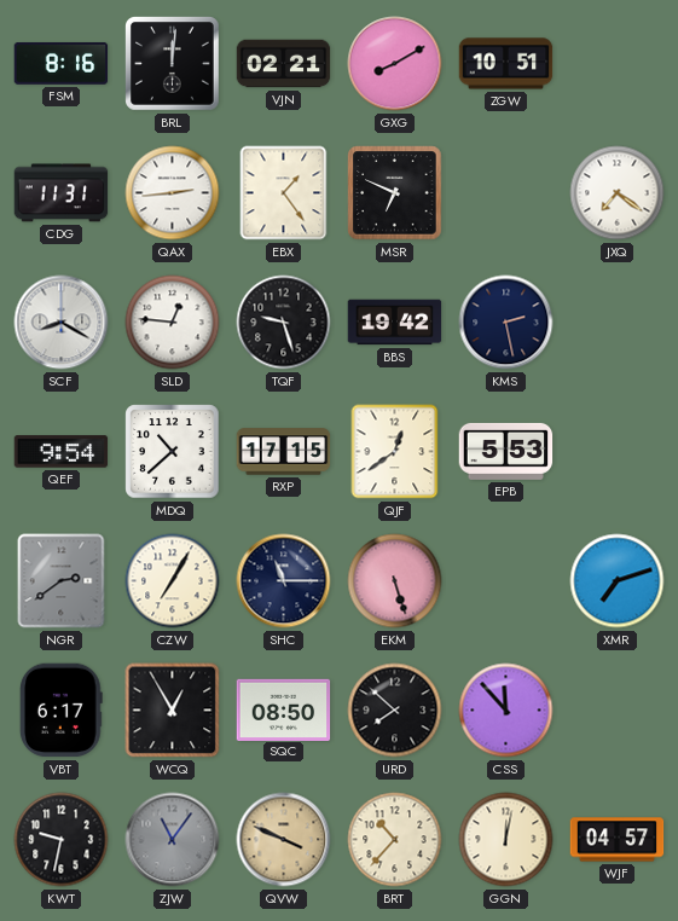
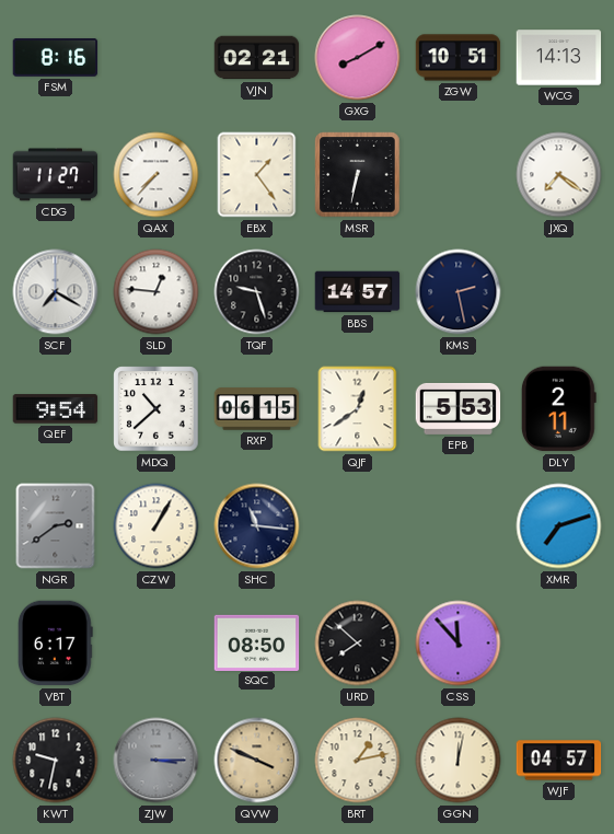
BRL: 12:01 -> none (173, 64)
WCG: none -> 14:13 (559, 58)
CDG: 11:31 -> 11:27 (56, 175)
QAX: 2:44 -> 7:37 (157, 175)
MSR: 6:49 -> 6:32 (358, 175)
SCF: 8:20 -> 7:20 (56, 292)
BBS: 19:42 -> 14:57 (358, 292)
RXP: 17:15 -> 06:15 (257, 409)
DLY: none -> 2:11 (558, 409)
CZW: 7:05 -> 1:05 (157, 526)
SHC: 11:15 -> 11:16 (257, 526)
EKM: 5:27 -> none (395, 581)
WCQ: 12:55 -> none (173, 711)
ZJW: 11:06 -> 3:15 (157, 761)
BRT: 10:37 -> 1:13 (358, 761)
